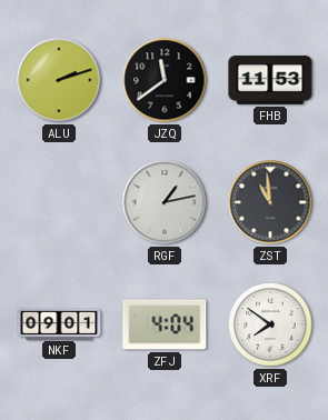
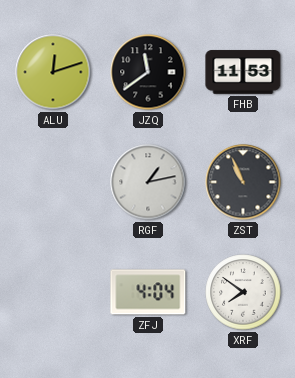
ALU: 2:12 -> 12:12 (53, 72)
ZST: 10:59 -> 10:56 (243, 182)
NKF: 09:01 -> none (59, 323)
